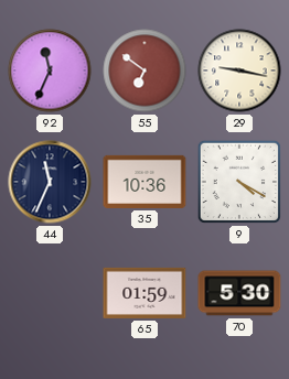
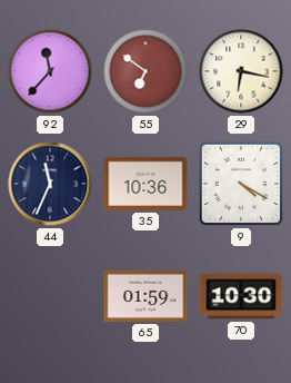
92: 11:34 -> 11:37 (50, 71)
29: 9:17 -> 6:17 (241, 71)
70: 5:30 -> 10:30 (241, 296)
